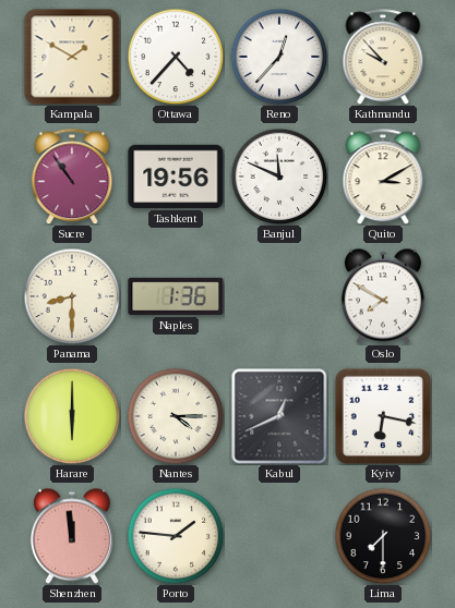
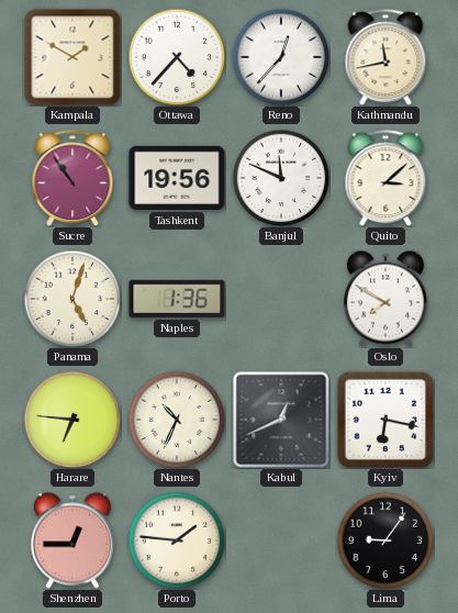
Kathmandu: 9:53 -> 11:43 (386, 57)
Quito: 3:10 -> 3:08 (386, 178)
Panama: 8:30 -> 5:03 (72, 299)
Harare: 6:00 -> 6:46 (72, 420)
Nantes: 4:15 -> 10:34 (177, 420)
Shenzhen: 11:59 -> 12:45 (72, 540)
Lima: 7:30 -> 9:06 (386, 540)
